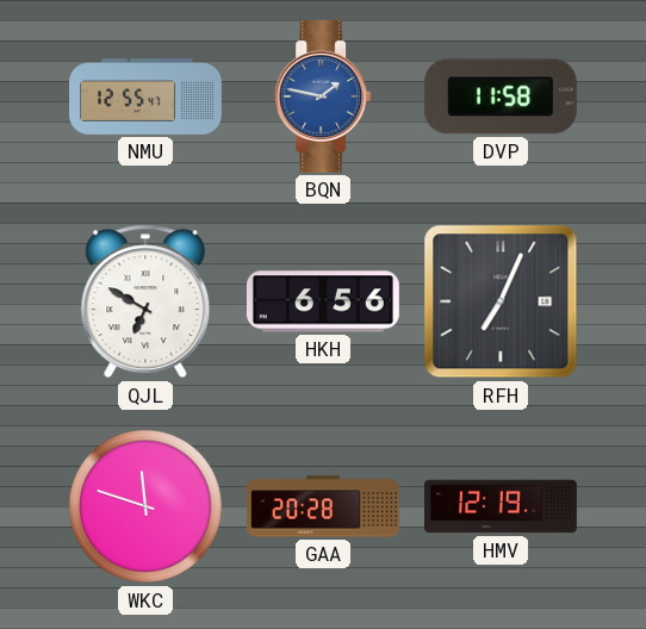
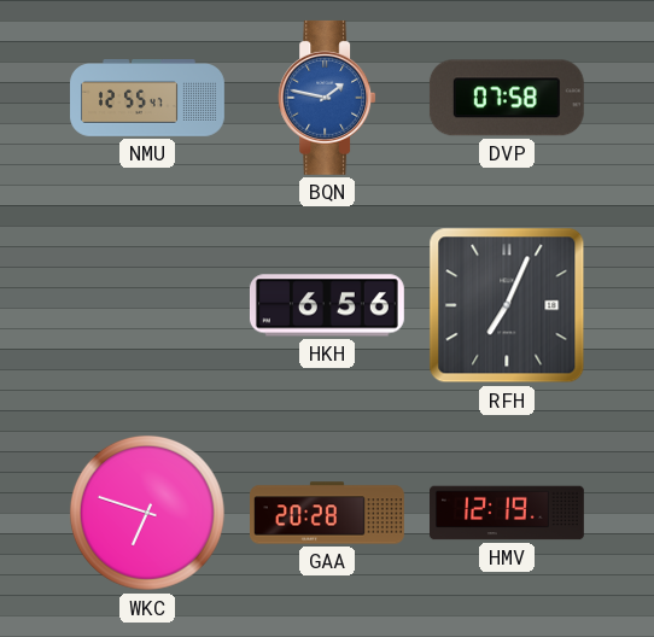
DVP: 11:58 -> 07:58 (507, 98)
QJL: 6:50 -> none (145, 301)
WKC: 11:48 -> 6:48 (147, 513)
